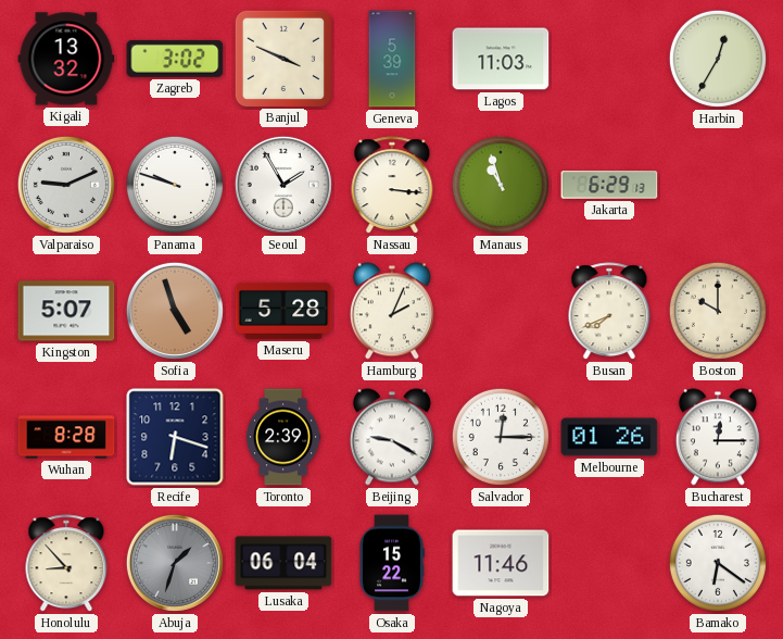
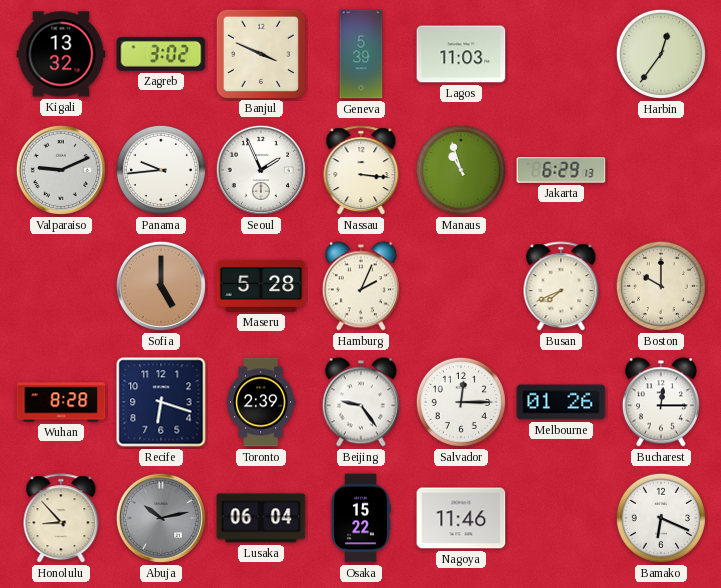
Harbin: 12:35 -> 12:36 (661, 54)
Panama: 9:48 -> 9:44 (161, 170)
Seoul: 1:55 -> 1:56 (261, 170)
Kingston: 5:07 -> none (66, 311)
Sofia: 4:57 -> 5:00 (161, 286)
Beijing: 9:20 -> 9:24 (361, 402)
Abuja: 1:33 -> 10:13 (161, 518)
Bamako: 6:21 -> 6:19 (661, 518)
